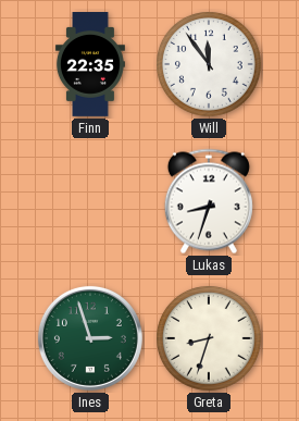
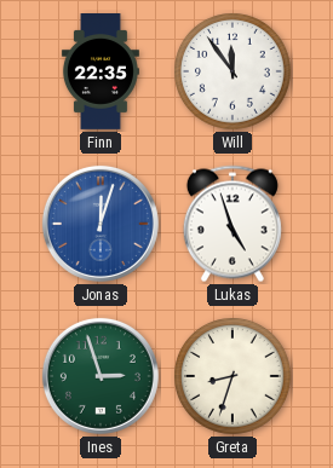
Jonas: none -> 12:03 (101, 224)
Lukas: 8:33 -> 4:57 (232, 224)
